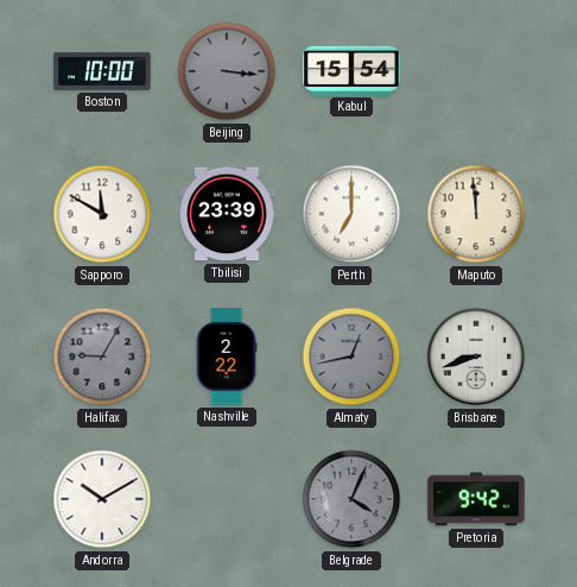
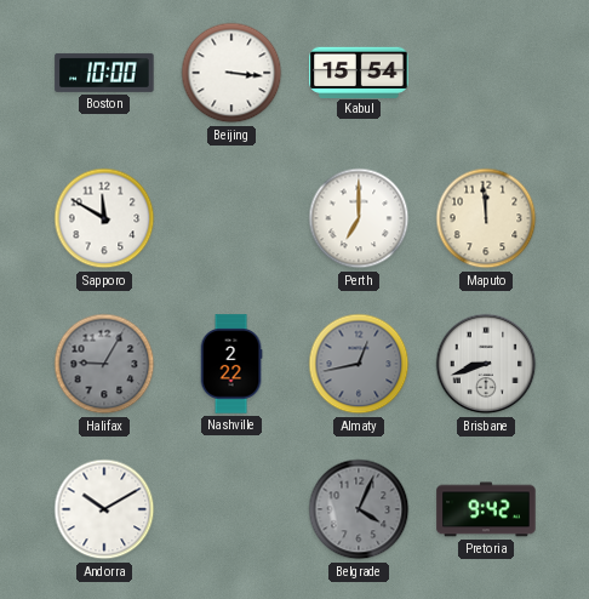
Beijing dial: grey -> white (231, 73)
Tbilisi: 23:39 -> none (227, 214)
